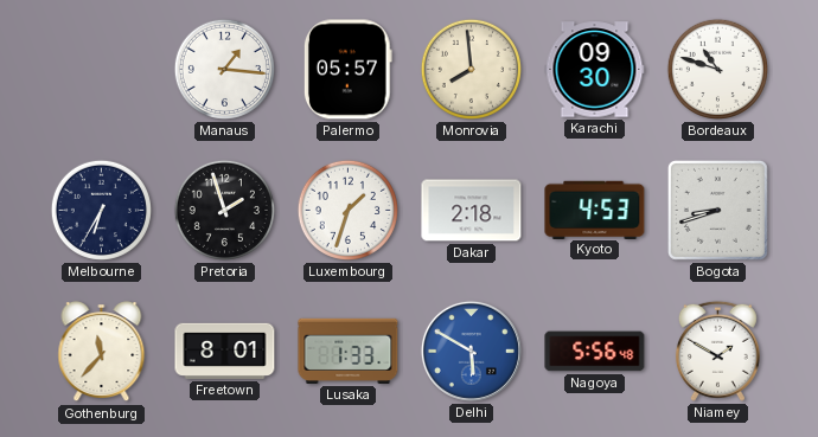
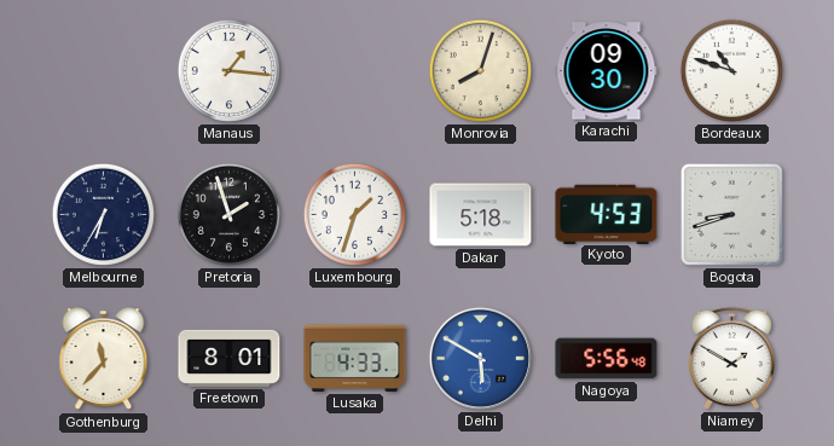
Palermo: 05:57 -> none (347, 70)
Monrovia: 7:59 -> 8:03 (480, 70)
Dakar: 2:18 -> 5:18 (481, 215)
Lusaka: 1:33 -> 4:33 (355, 358)
